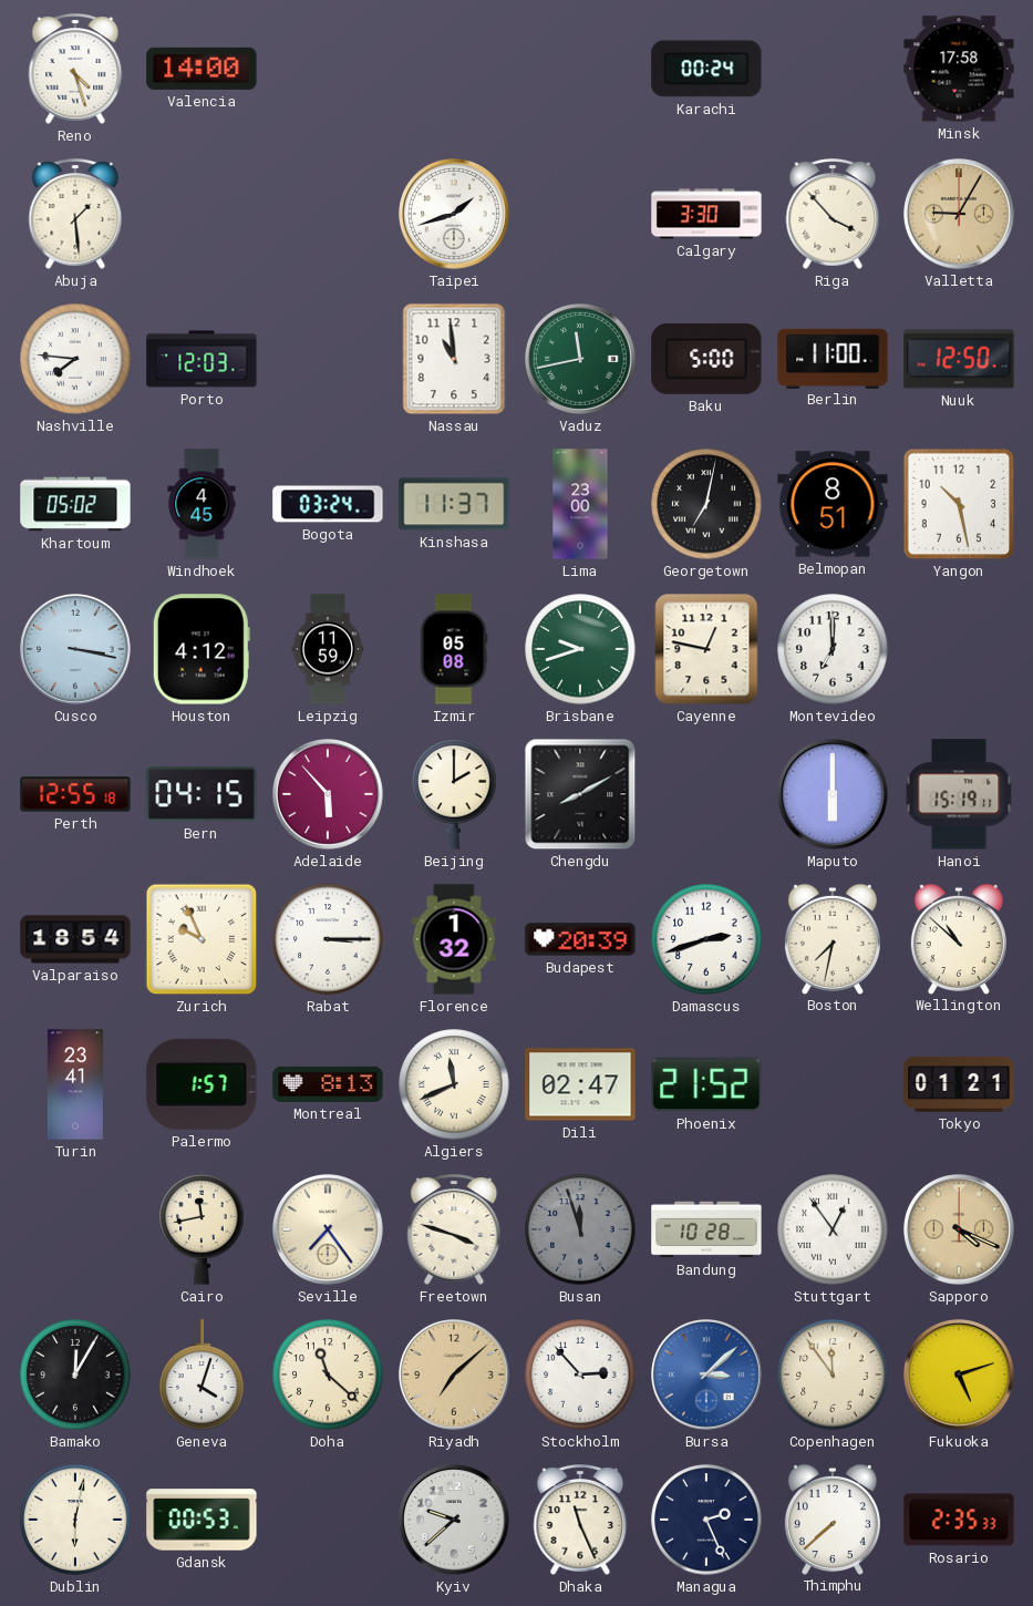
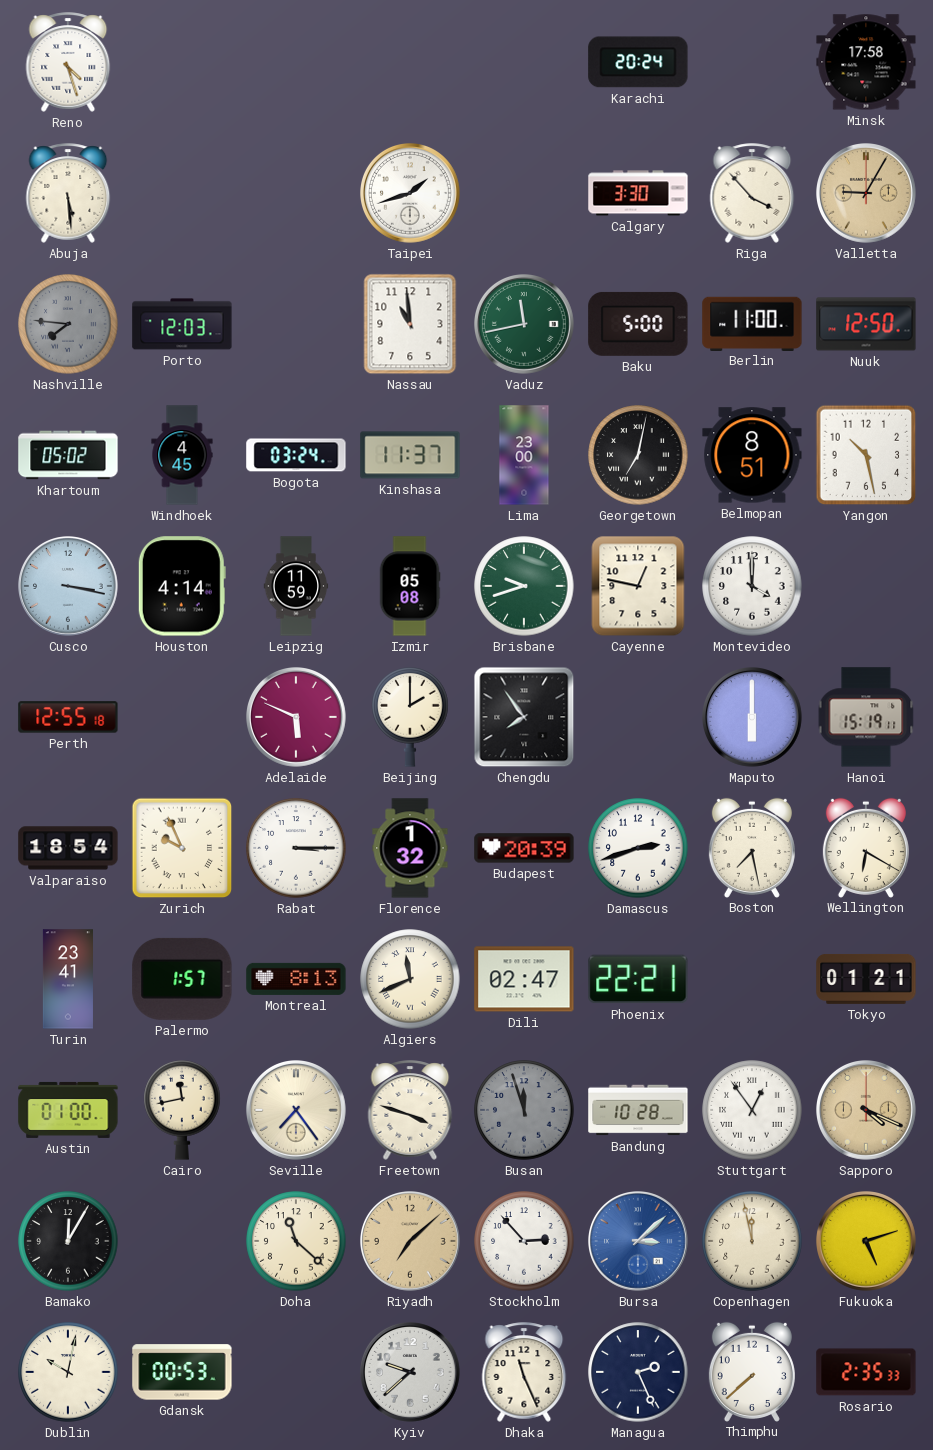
Valencia: 14:00 -> none (202, 69)
Karachi: 00:24 -> 20:24 (638, 62)
Abuja: 1:29 -> 5:29 (68, 193)
Nashville dial: white -> grey (68, 324)
Houston: 4:12 -> 4:14 (182, 586)
Montevideo: 7:00 -> 4:00 (752, 586)
Bern: 04:15 -> none (202, 794)
Adelaide: 5:53 -> 5:49 (297, 718)
Chengdu: 8:10 -> 7:54 (524, 717)
Boston: 7:32 -> 7:28 (752, 847)
Wellington: 10:52 -> 6:20 (866, 847)
Phoenix: 21:52 -> 22:21 (638, 979)
Austin: none -> 01:00 (68, 1110)
Geneva: 4:03 -> none (202, 1375)
Copenhagen: 11:54 -> 11:58 (752, 1241)
Dublin: 6:02 -> 10:02 (68, 1372)
